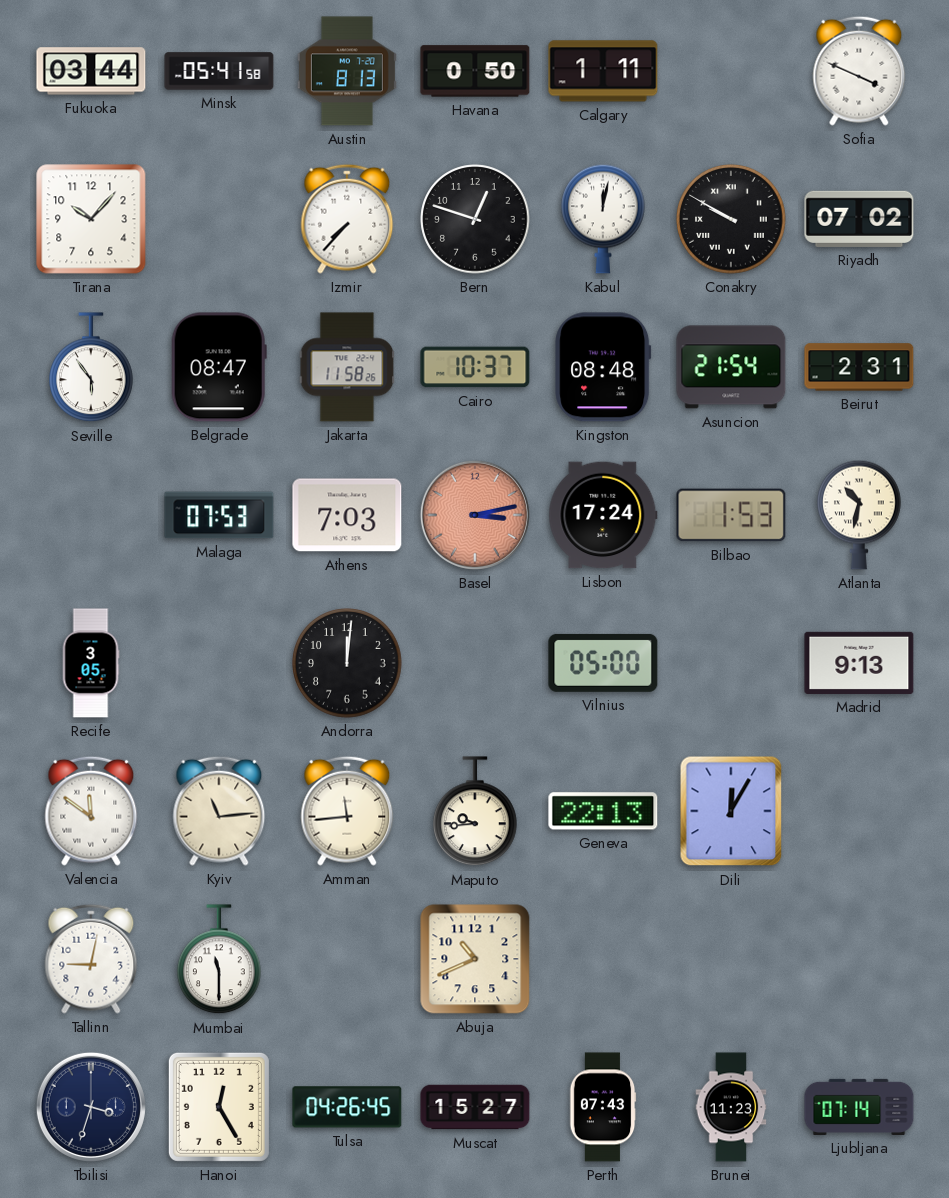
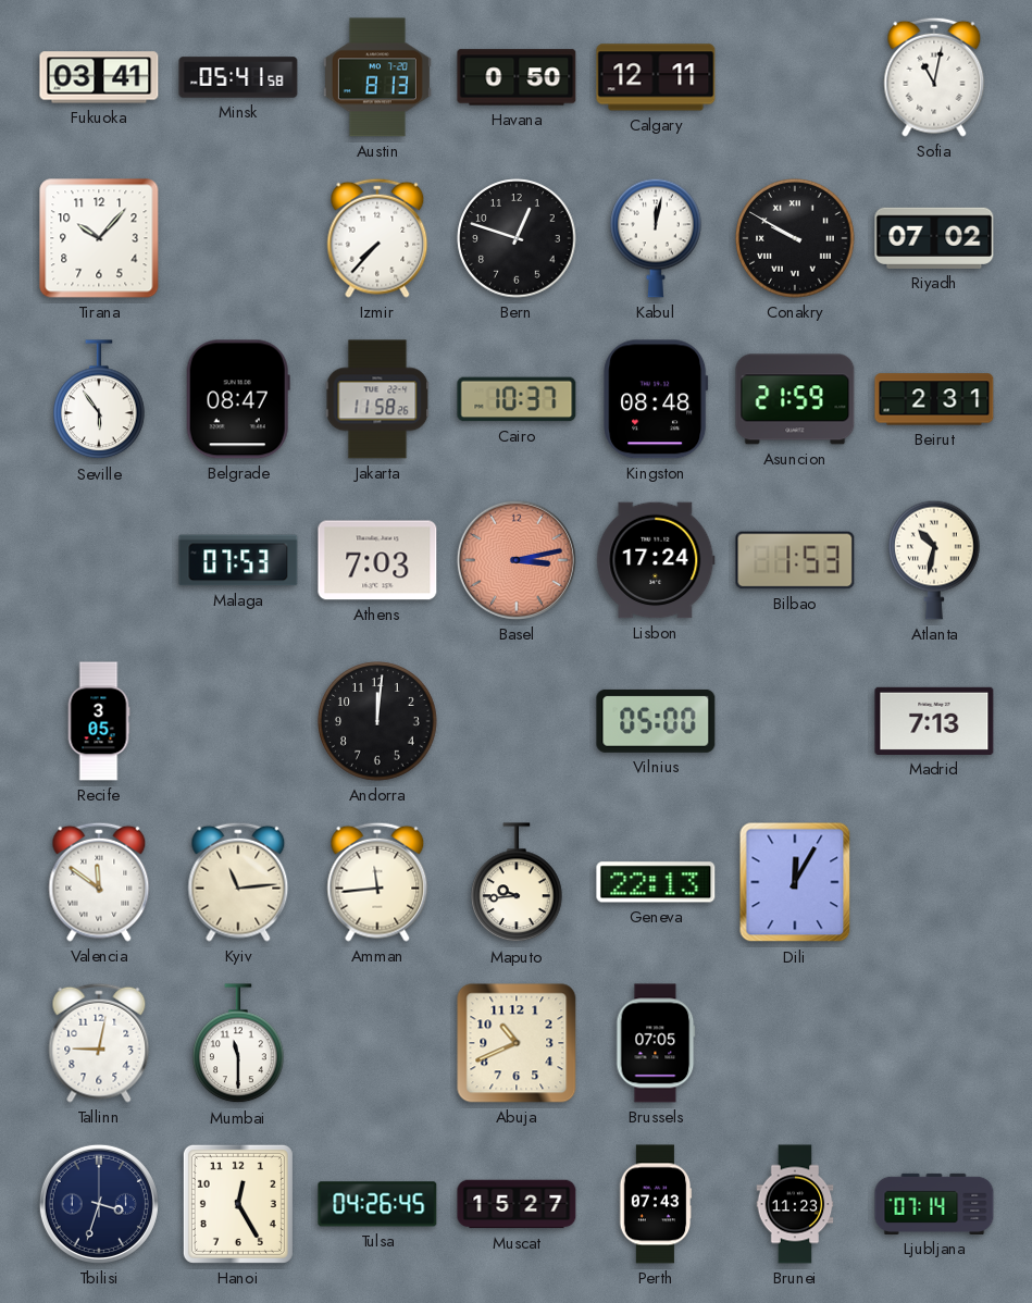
Fukuoka: 03:44 -> 03:41 (99, 77)
Calgary: 1:11 -> 12:11 (656, 77)
Sofia: 3:49 -> 11:02 (934, 77)
Asuncion: 21:54 -> 21:59 (795, 399)
Madrid: 9:13 -> 7:13 (934, 721)
Brussels: none -> 07:05 (656, 1043)
